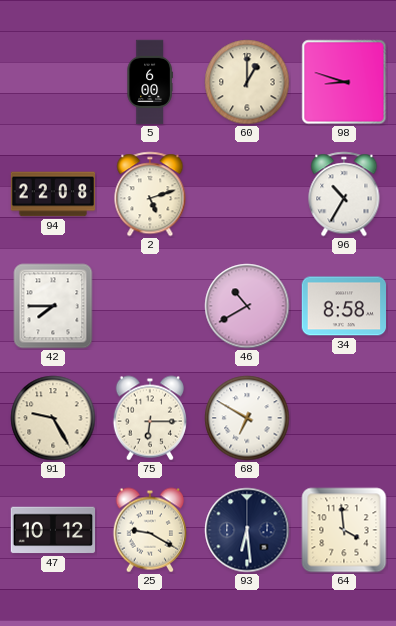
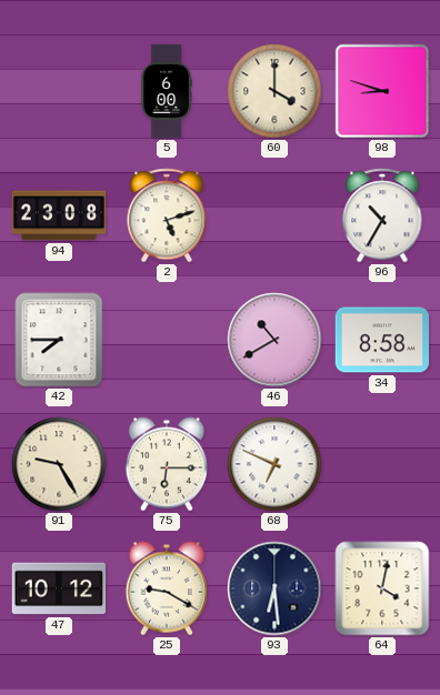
60: 1:00 -> 4:00 (274, 91)
94: 22:08 -> 23:08 (59, 215)
68: 6:50 -> 6:49 (274, 464)
64: 3:59 -> 4:02 (382, 588)
